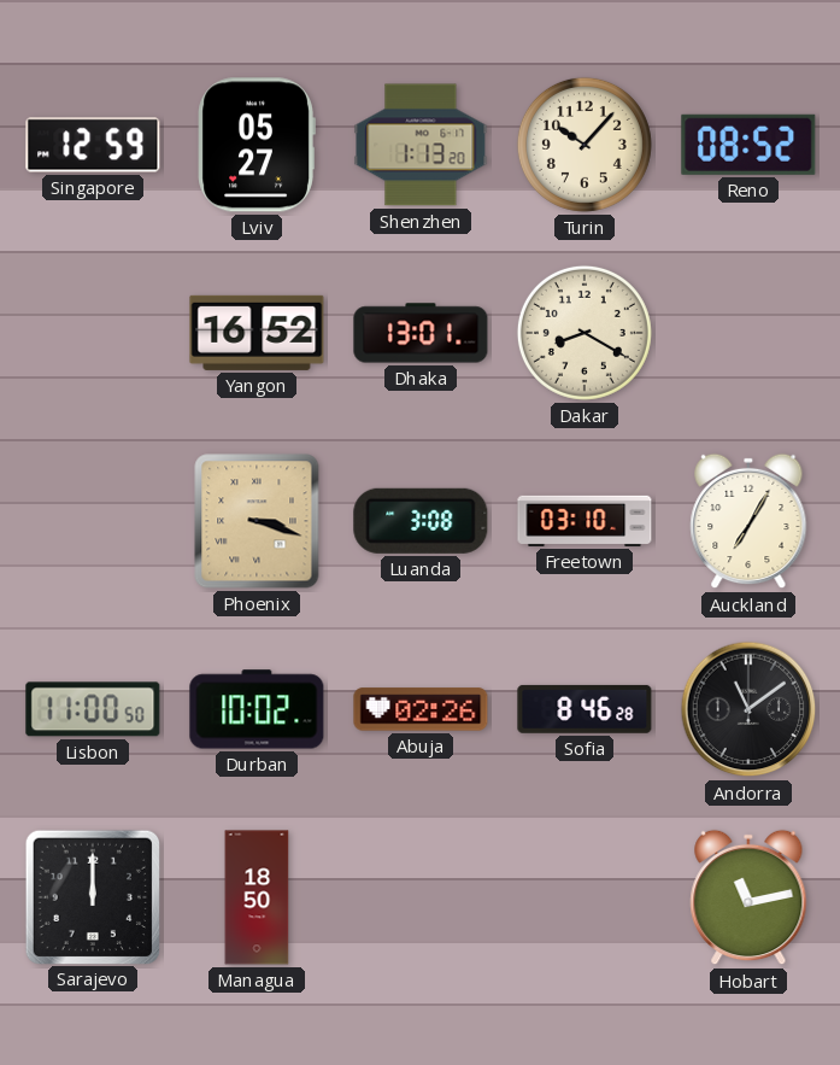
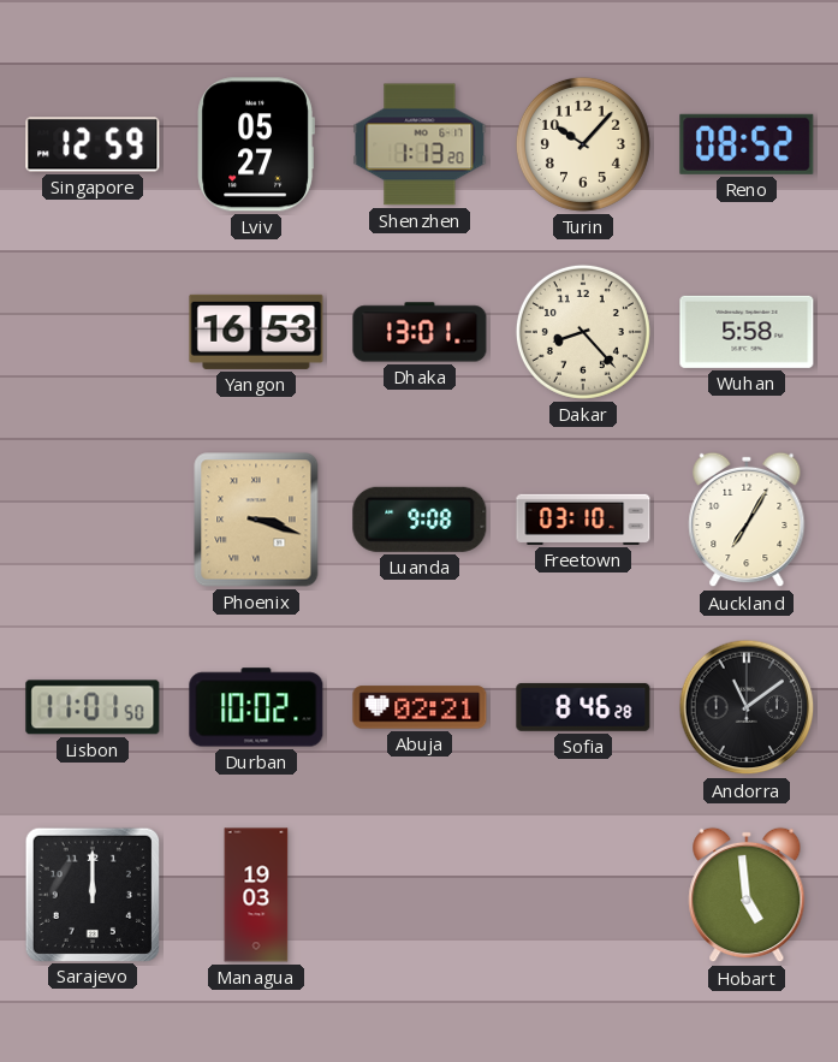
Yangon: 16:52 -> 16:53 (256, 332)
Dakar: 8:20 -> 8:23 (583, 332)
Wuhan: none -> 5:58 (747, 332)
Luanda: 3:08 -> 9:08 (420, 520)
Lisbon: 11:00 -> 11:01 (93, 707)
Abuja: 02:26 -> 02:21 (420, 707)
Managua: 18:50 -> 19:03 (256, 895)
Hobart: 11:13 -> 4:59 (747, 895)
